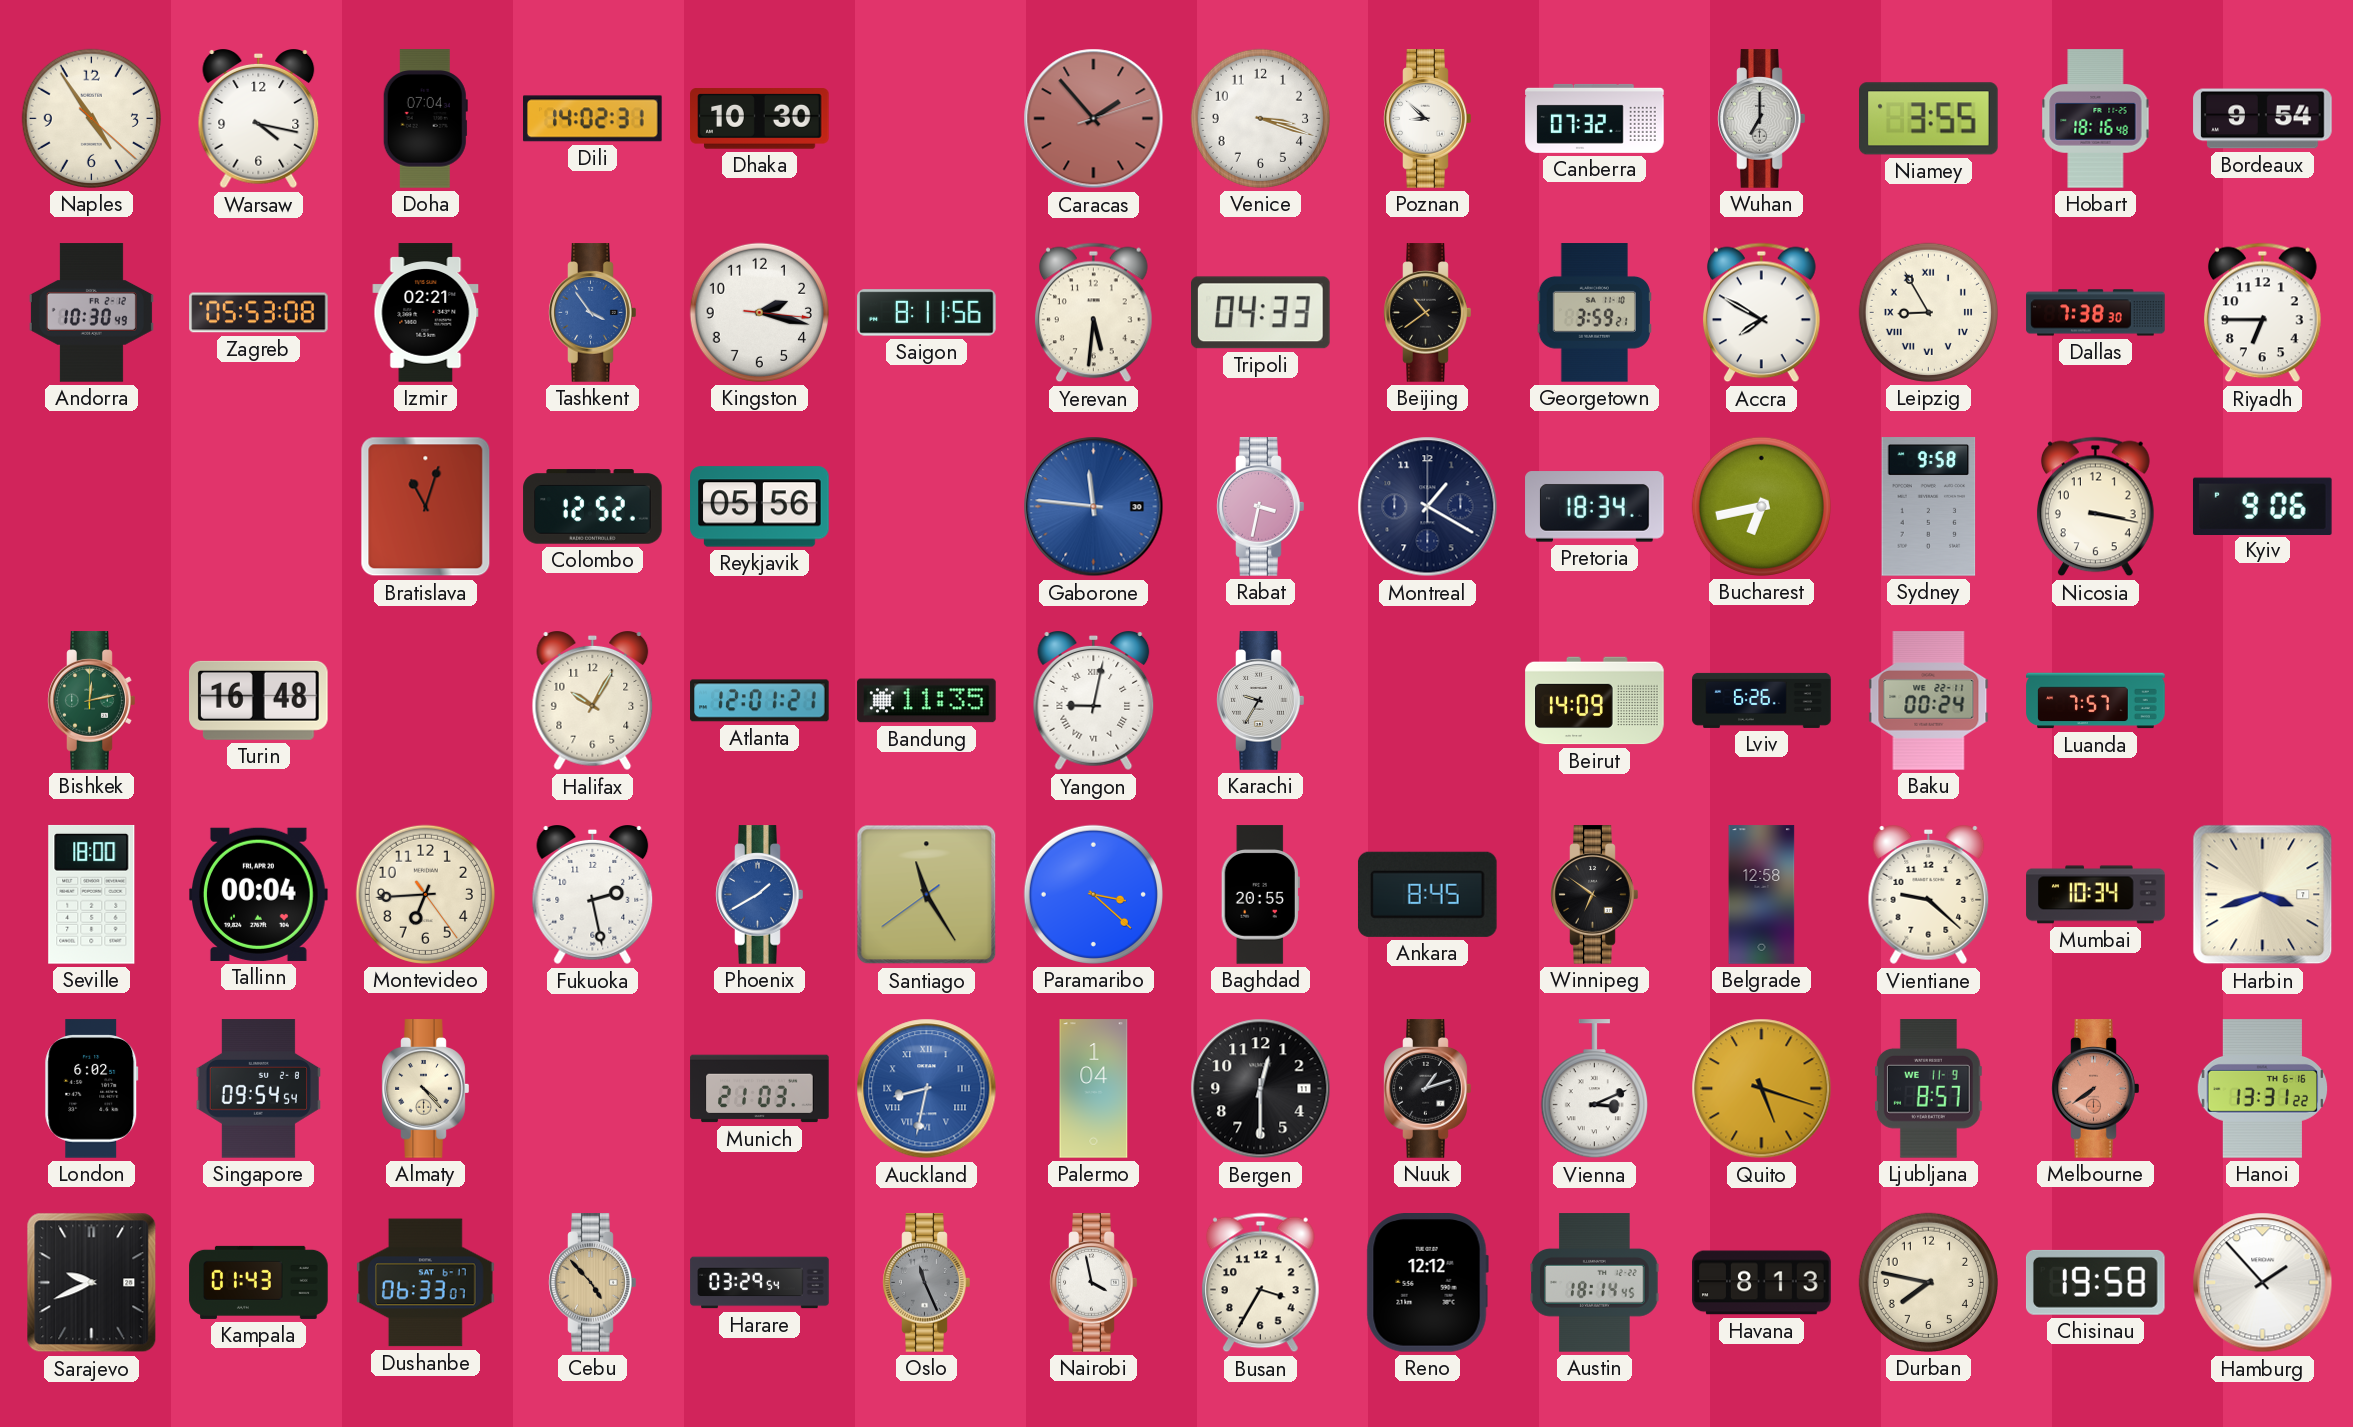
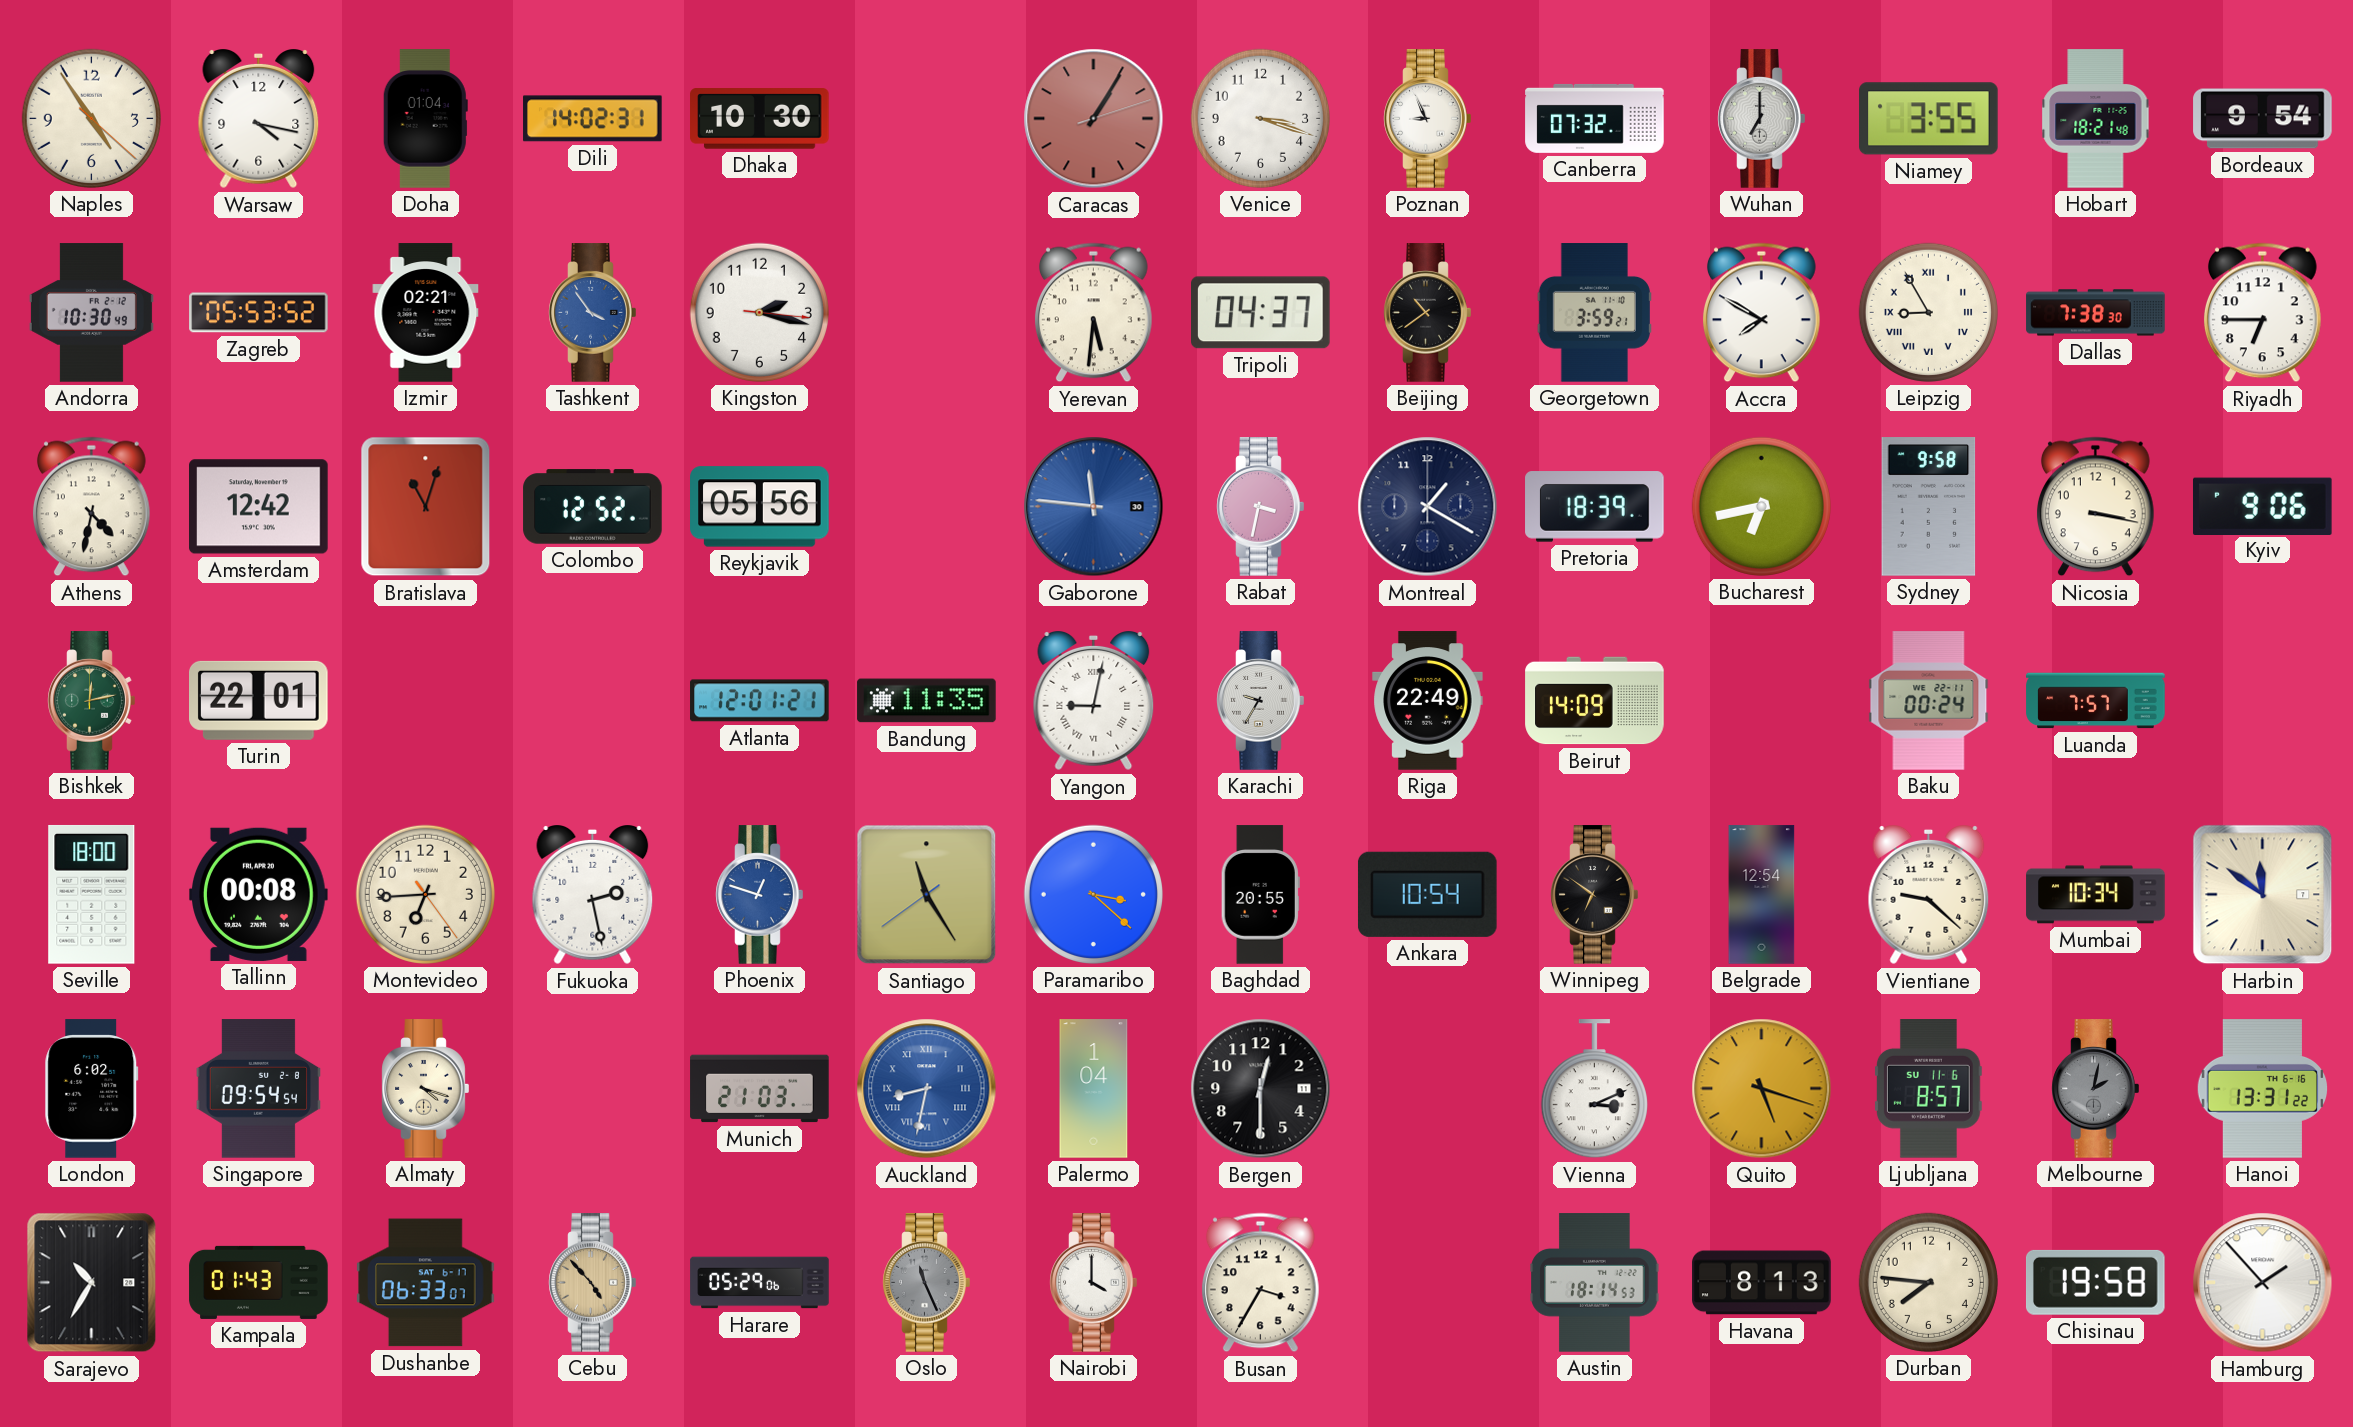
Doha: 07:04 -> 01:04 (425, 119)
Caracas: 1:53 -> 1:05 (1094, 119)
Poznan: 8:52 -> 8:56 (1428, 119)
Hobart: 18:16 -> 18:21 (2096, 119)
Zagreb: 05:53:08 -> 05:53:52 (259, 313)
Saigon: 8:11 -> none (927, 313)
Tripoli: 04:33 -> 04:37 (1261, 313)
Athens: none -> 4:32 (91, 507)
Amsterdam: none -> 12:42 (259, 507)
Pretoria: 18:34 -> 18:39 (1595, 507)
Turin: 16:48 -> 22:01 (259, 700)
Halifax: 10:05 -> none (593, 702)
Riga: none -> 22:49 (1428, 701)
Lviv: 6:26 -> none (1762, 700)
Tallinn: 00:04 -> 00:08 (259, 894)
Phoenix: 1:40 -> 12:48 (760, 895)
Ankara: 8:45 -> 10:54 (1427, 894)
Belgrade: 12:58 -> 12:54 (1762, 895)
Harbin: 3:42 -> 11:51 (2263, 895)
Almaty: 4:23 -> 4:18 (426, 1089)
Nuuk: 1:12 -> none (1428, 1089)
Ljubljana date: WE 11-9 -> SU 11-6 (1928, 1089)
Melbourne: 7:39 -> 2:02 (2096, 1089)
Melbourne dial: salmon -> grey (2096, 1089)
Sarajevo: 9:41 -> 10:35 (92, 1283)
Harare: 03:29 -> 05:29 (760, 1283)
Nairobi: 3:58 -> 4:00 (1094, 1283)
Reno: 12:12 -> none (1427, 1283)
Austin: 18:14:45 -> 18:14:53 (1595, 1283)
Durban: 7:47 -> 7:46 (1928, 1282)
